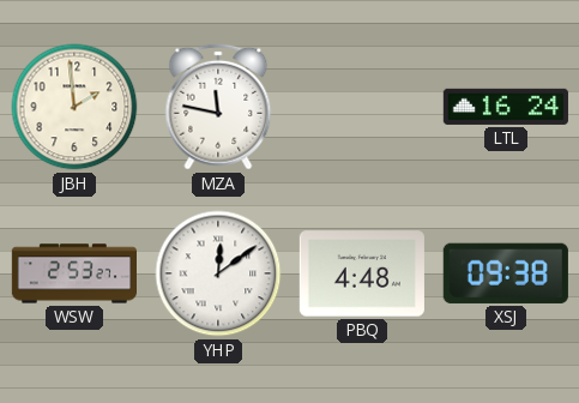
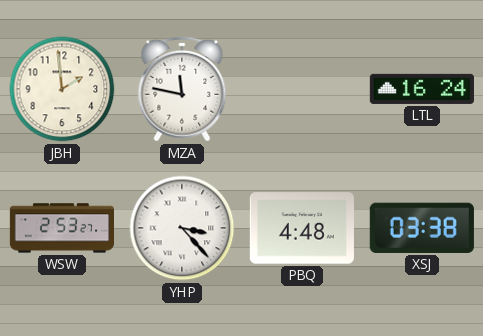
YHP: 12:09 -> 3:23 (182, 228)
XSJ: 09:38 -> 03:38 (422, 228)
